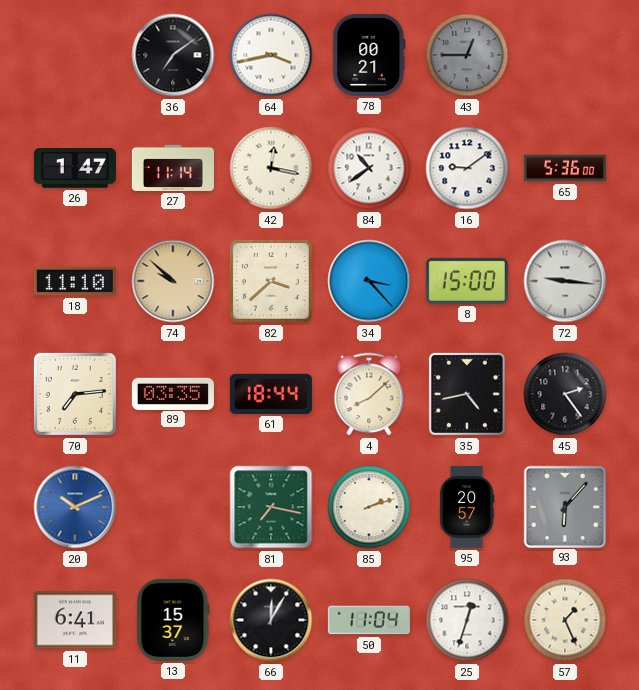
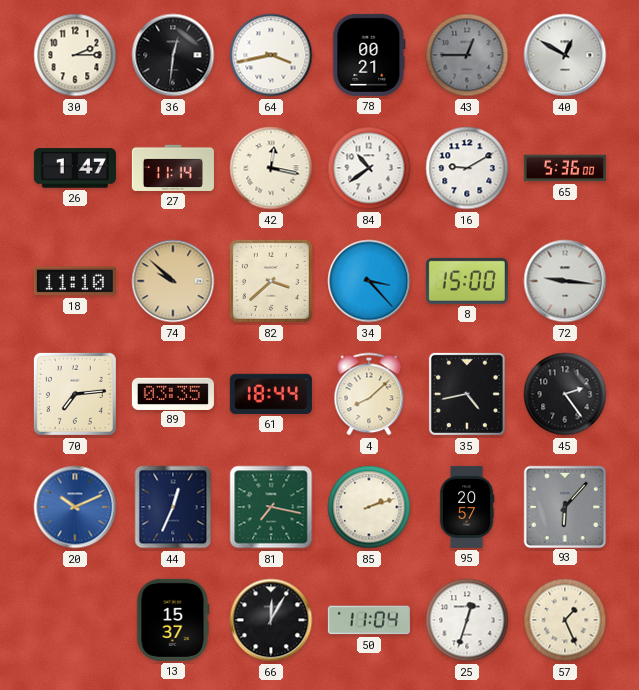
30: none -> 2:15 (75, 55)
36: 7:09 -> 12:31 (173, 55)
40: none -> 12:50 (565, 55)
16: 9:09 -> 9:10 (467, 168)
44: none -> 12:34 (173, 507)
11: 6:41 -> none (75, 620)
